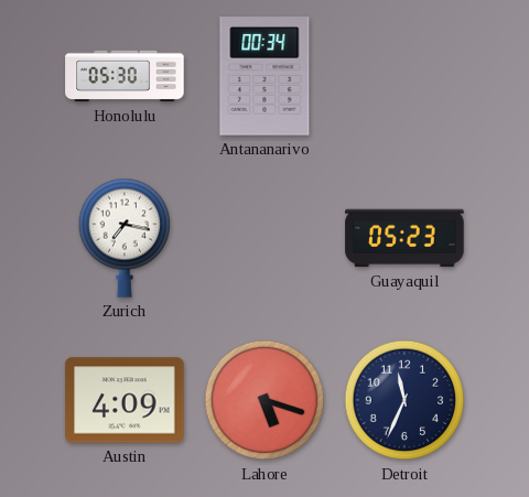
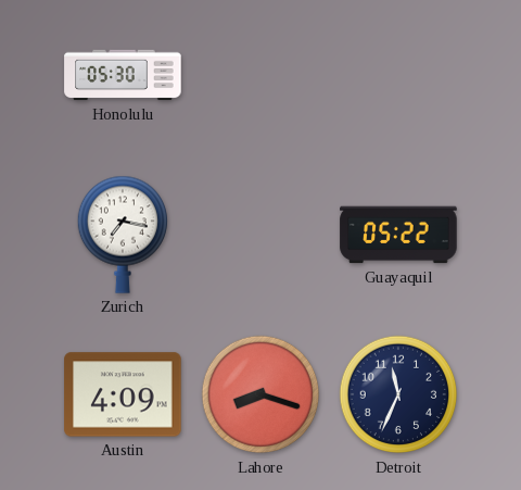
Antananarivo: 00:34 -> none (264, 76)
Guayaquil: 05:23 -> 05:22 (398, 235)
Lahore: 5:18 -> 8:18 (260, 394)
